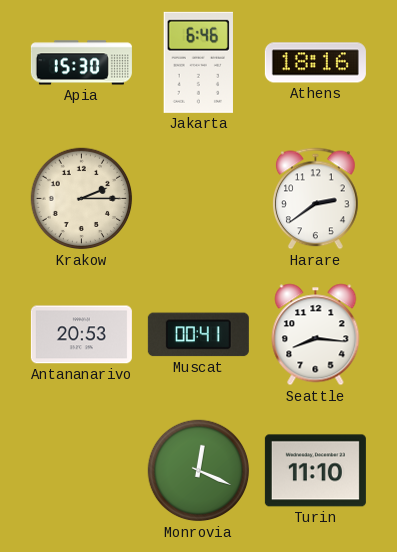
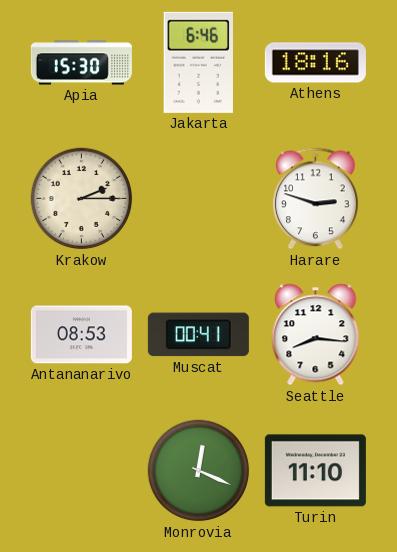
Harare: 2:39 -> 2:48 (316, 199)
Antananarivo: 20:53 -> 08:53 (81, 335)
